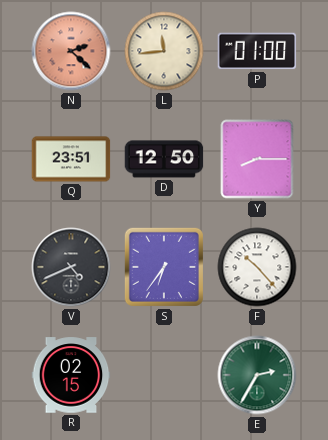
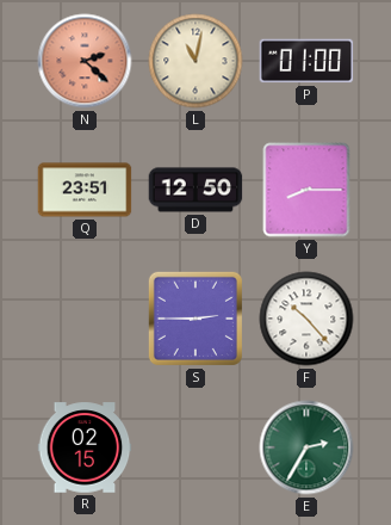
L: 11:44 -> 11:02 (195, 61)
V: 4:41 -> none (71, 267)
S: 6:36 -> 2:45 (195, 319)
